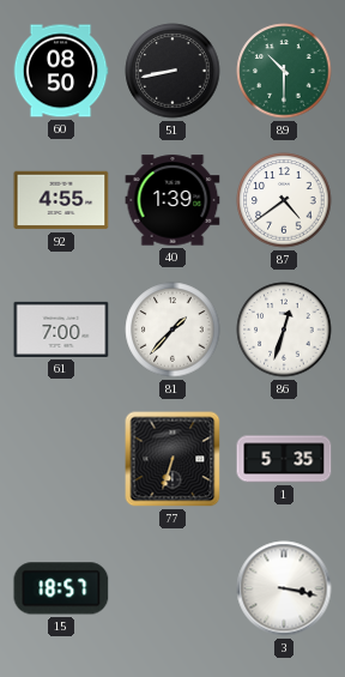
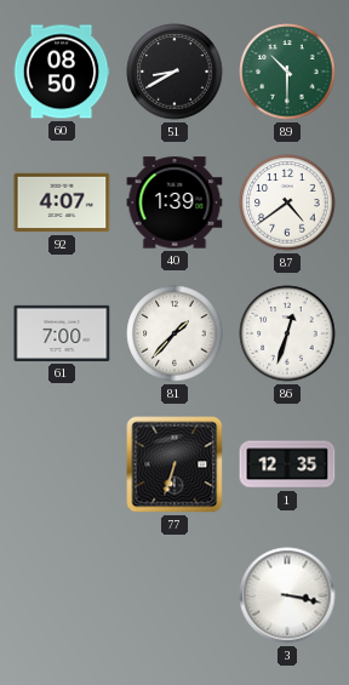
51: 8:43 -> 8:40 (174, 72)
92: 4:55 -> 4:07 (62, 202)
1: 5:35 -> 12:35 (287, 464)
15: 18:57 -> none (61, 588)
